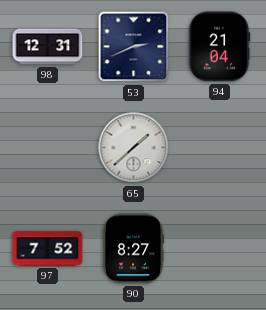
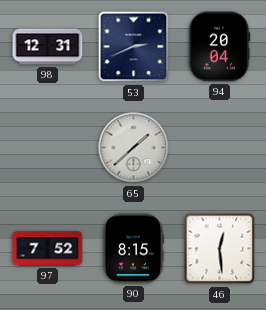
94: 21:04 -> 20:04 (219, 47)
90: 8:27 -> 8:15 (133, 249)
46: none -> 12:29 (220, 249)
